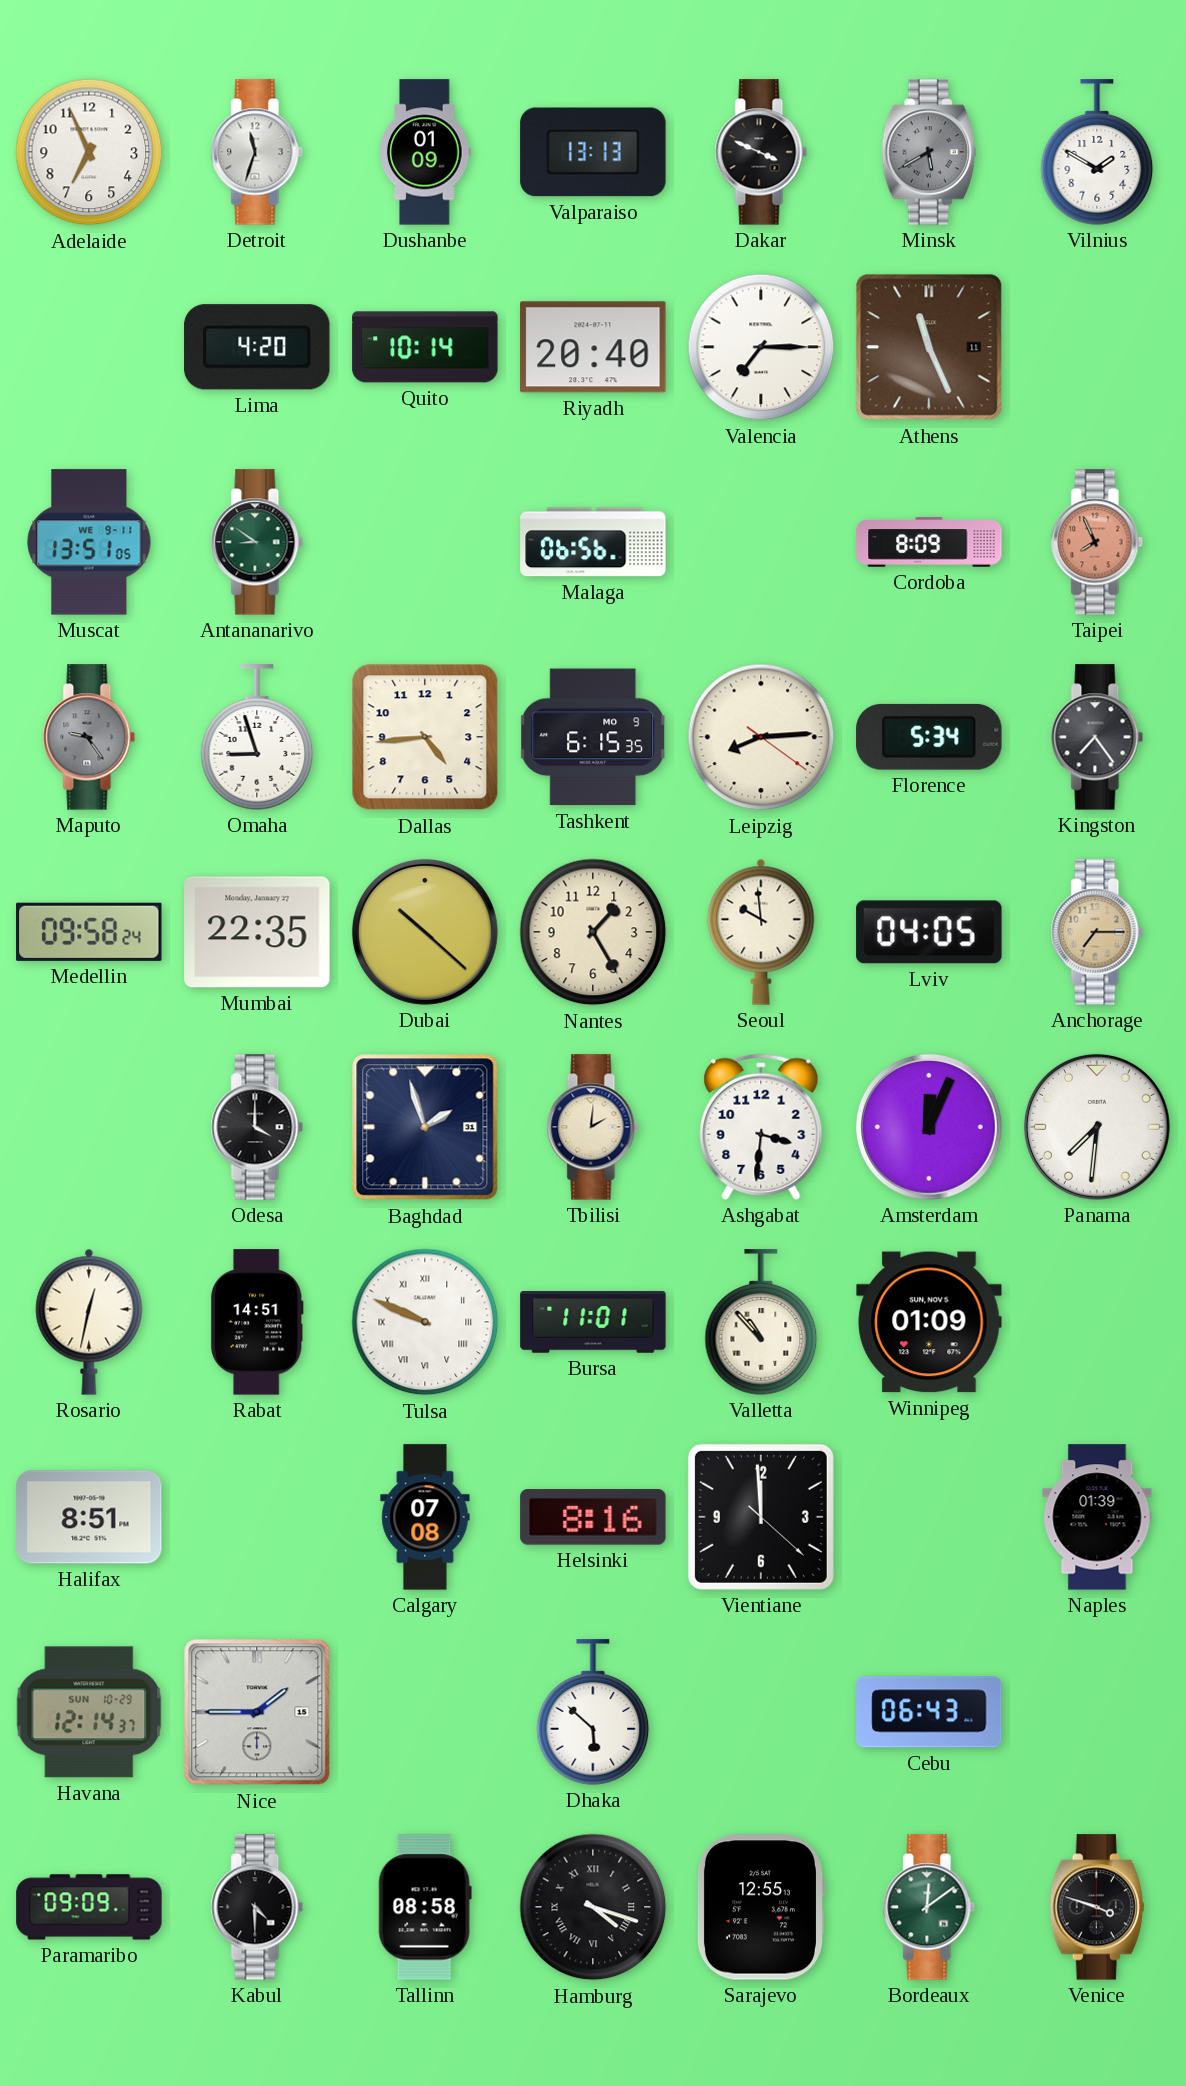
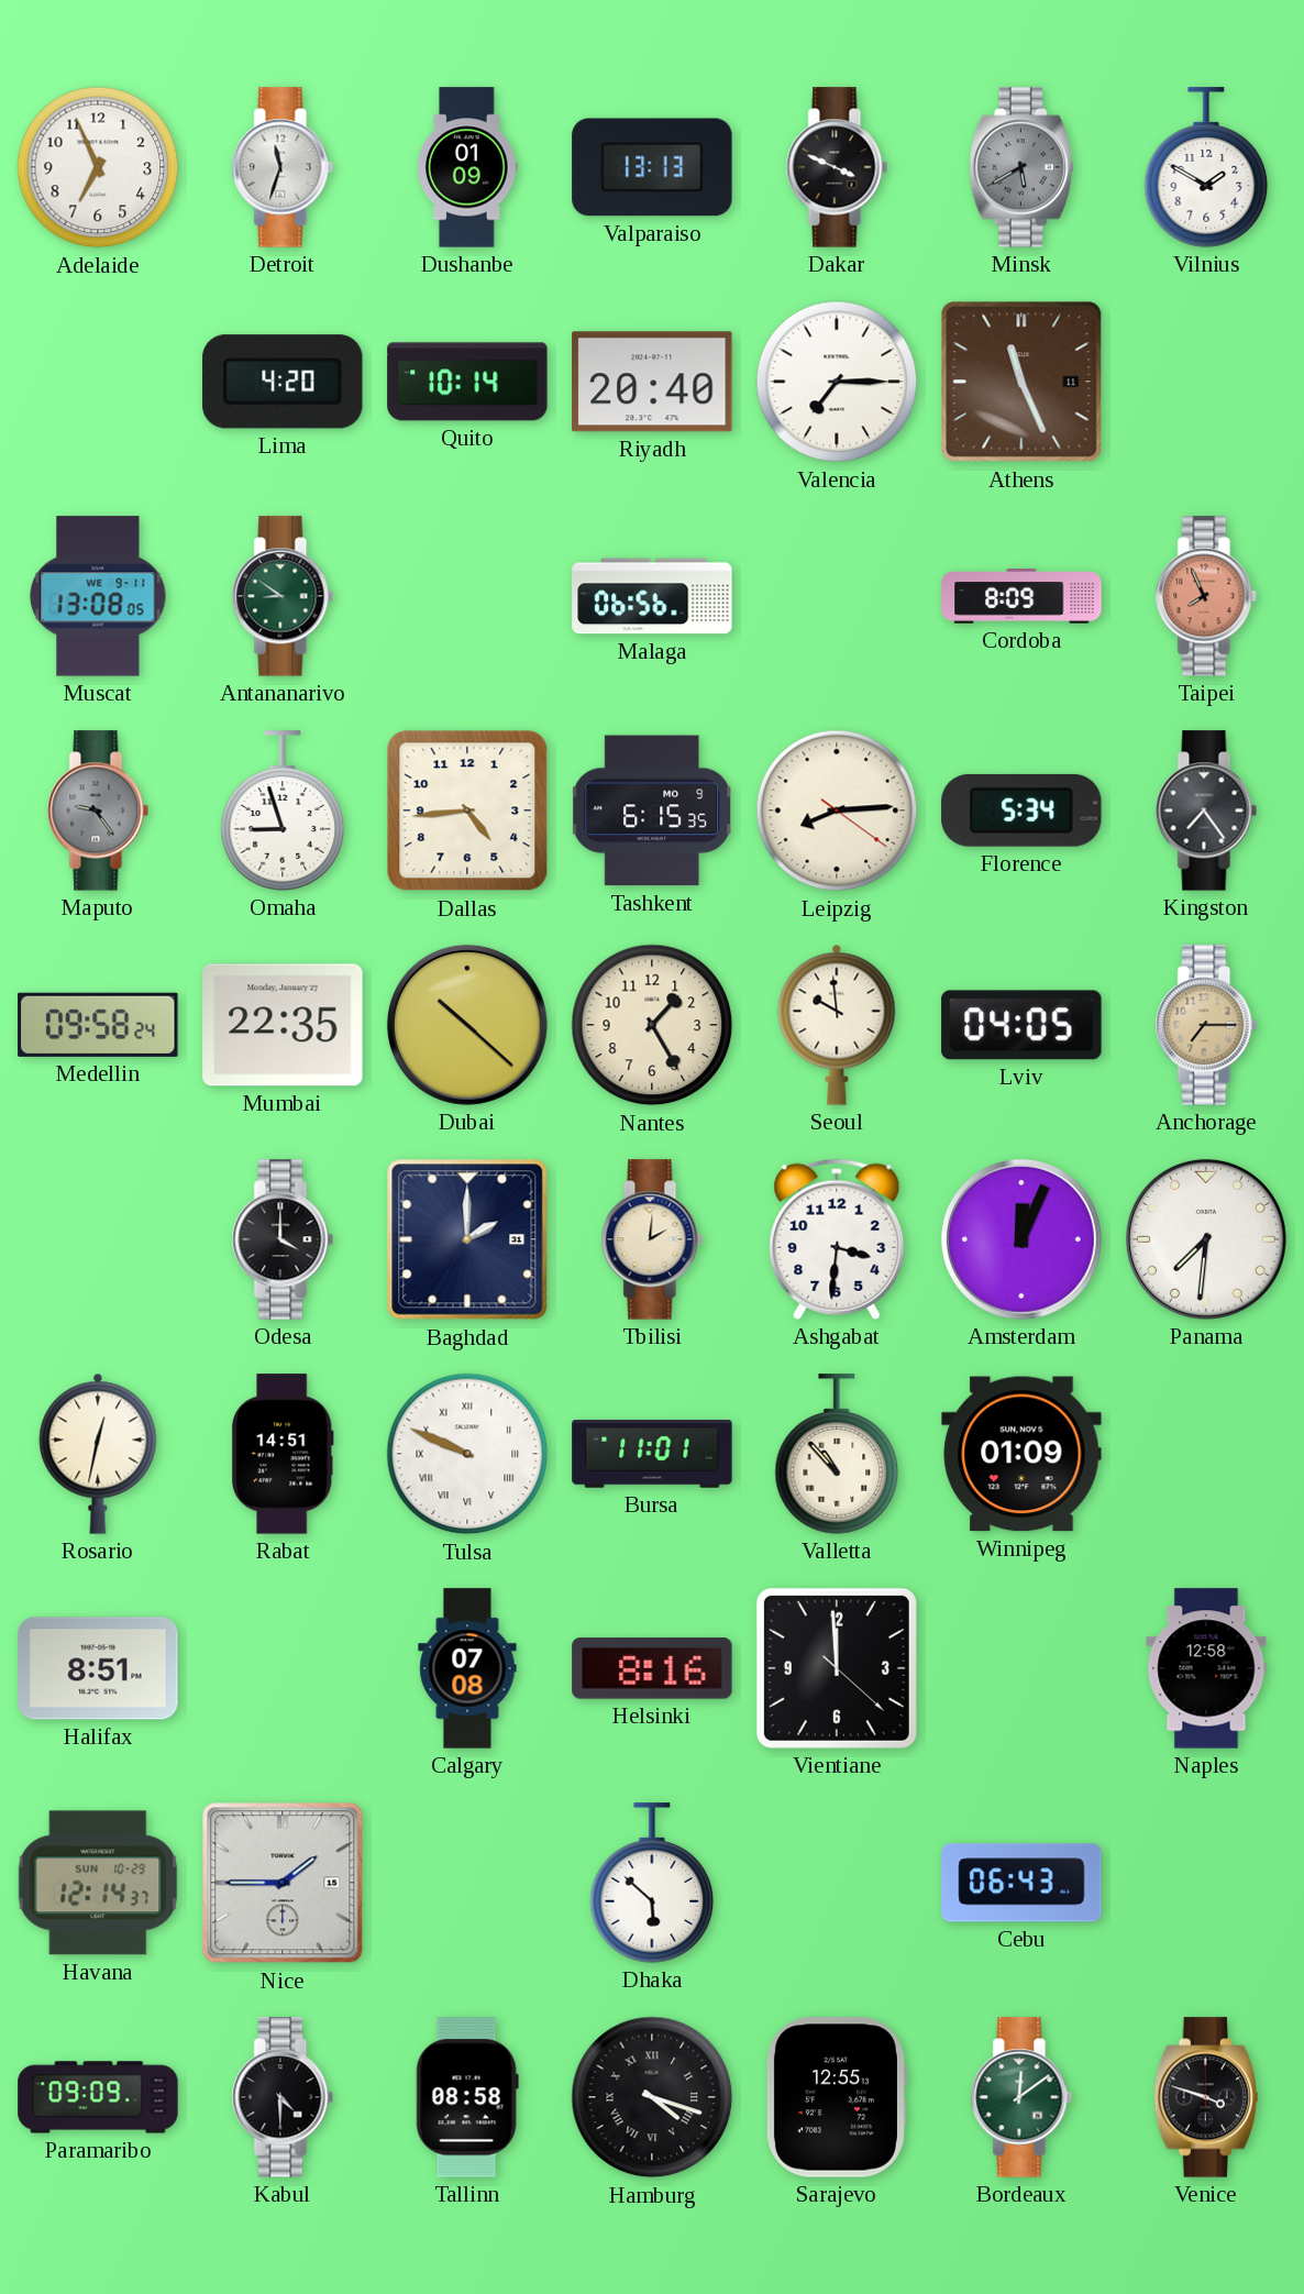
Muscat: 13:51 -> 13:08 (98, 596)
Baghdad: 1:57 -> 2:00 (467, 1239)
Naples: 01:39 -> 12:58 (1206, 1668)
